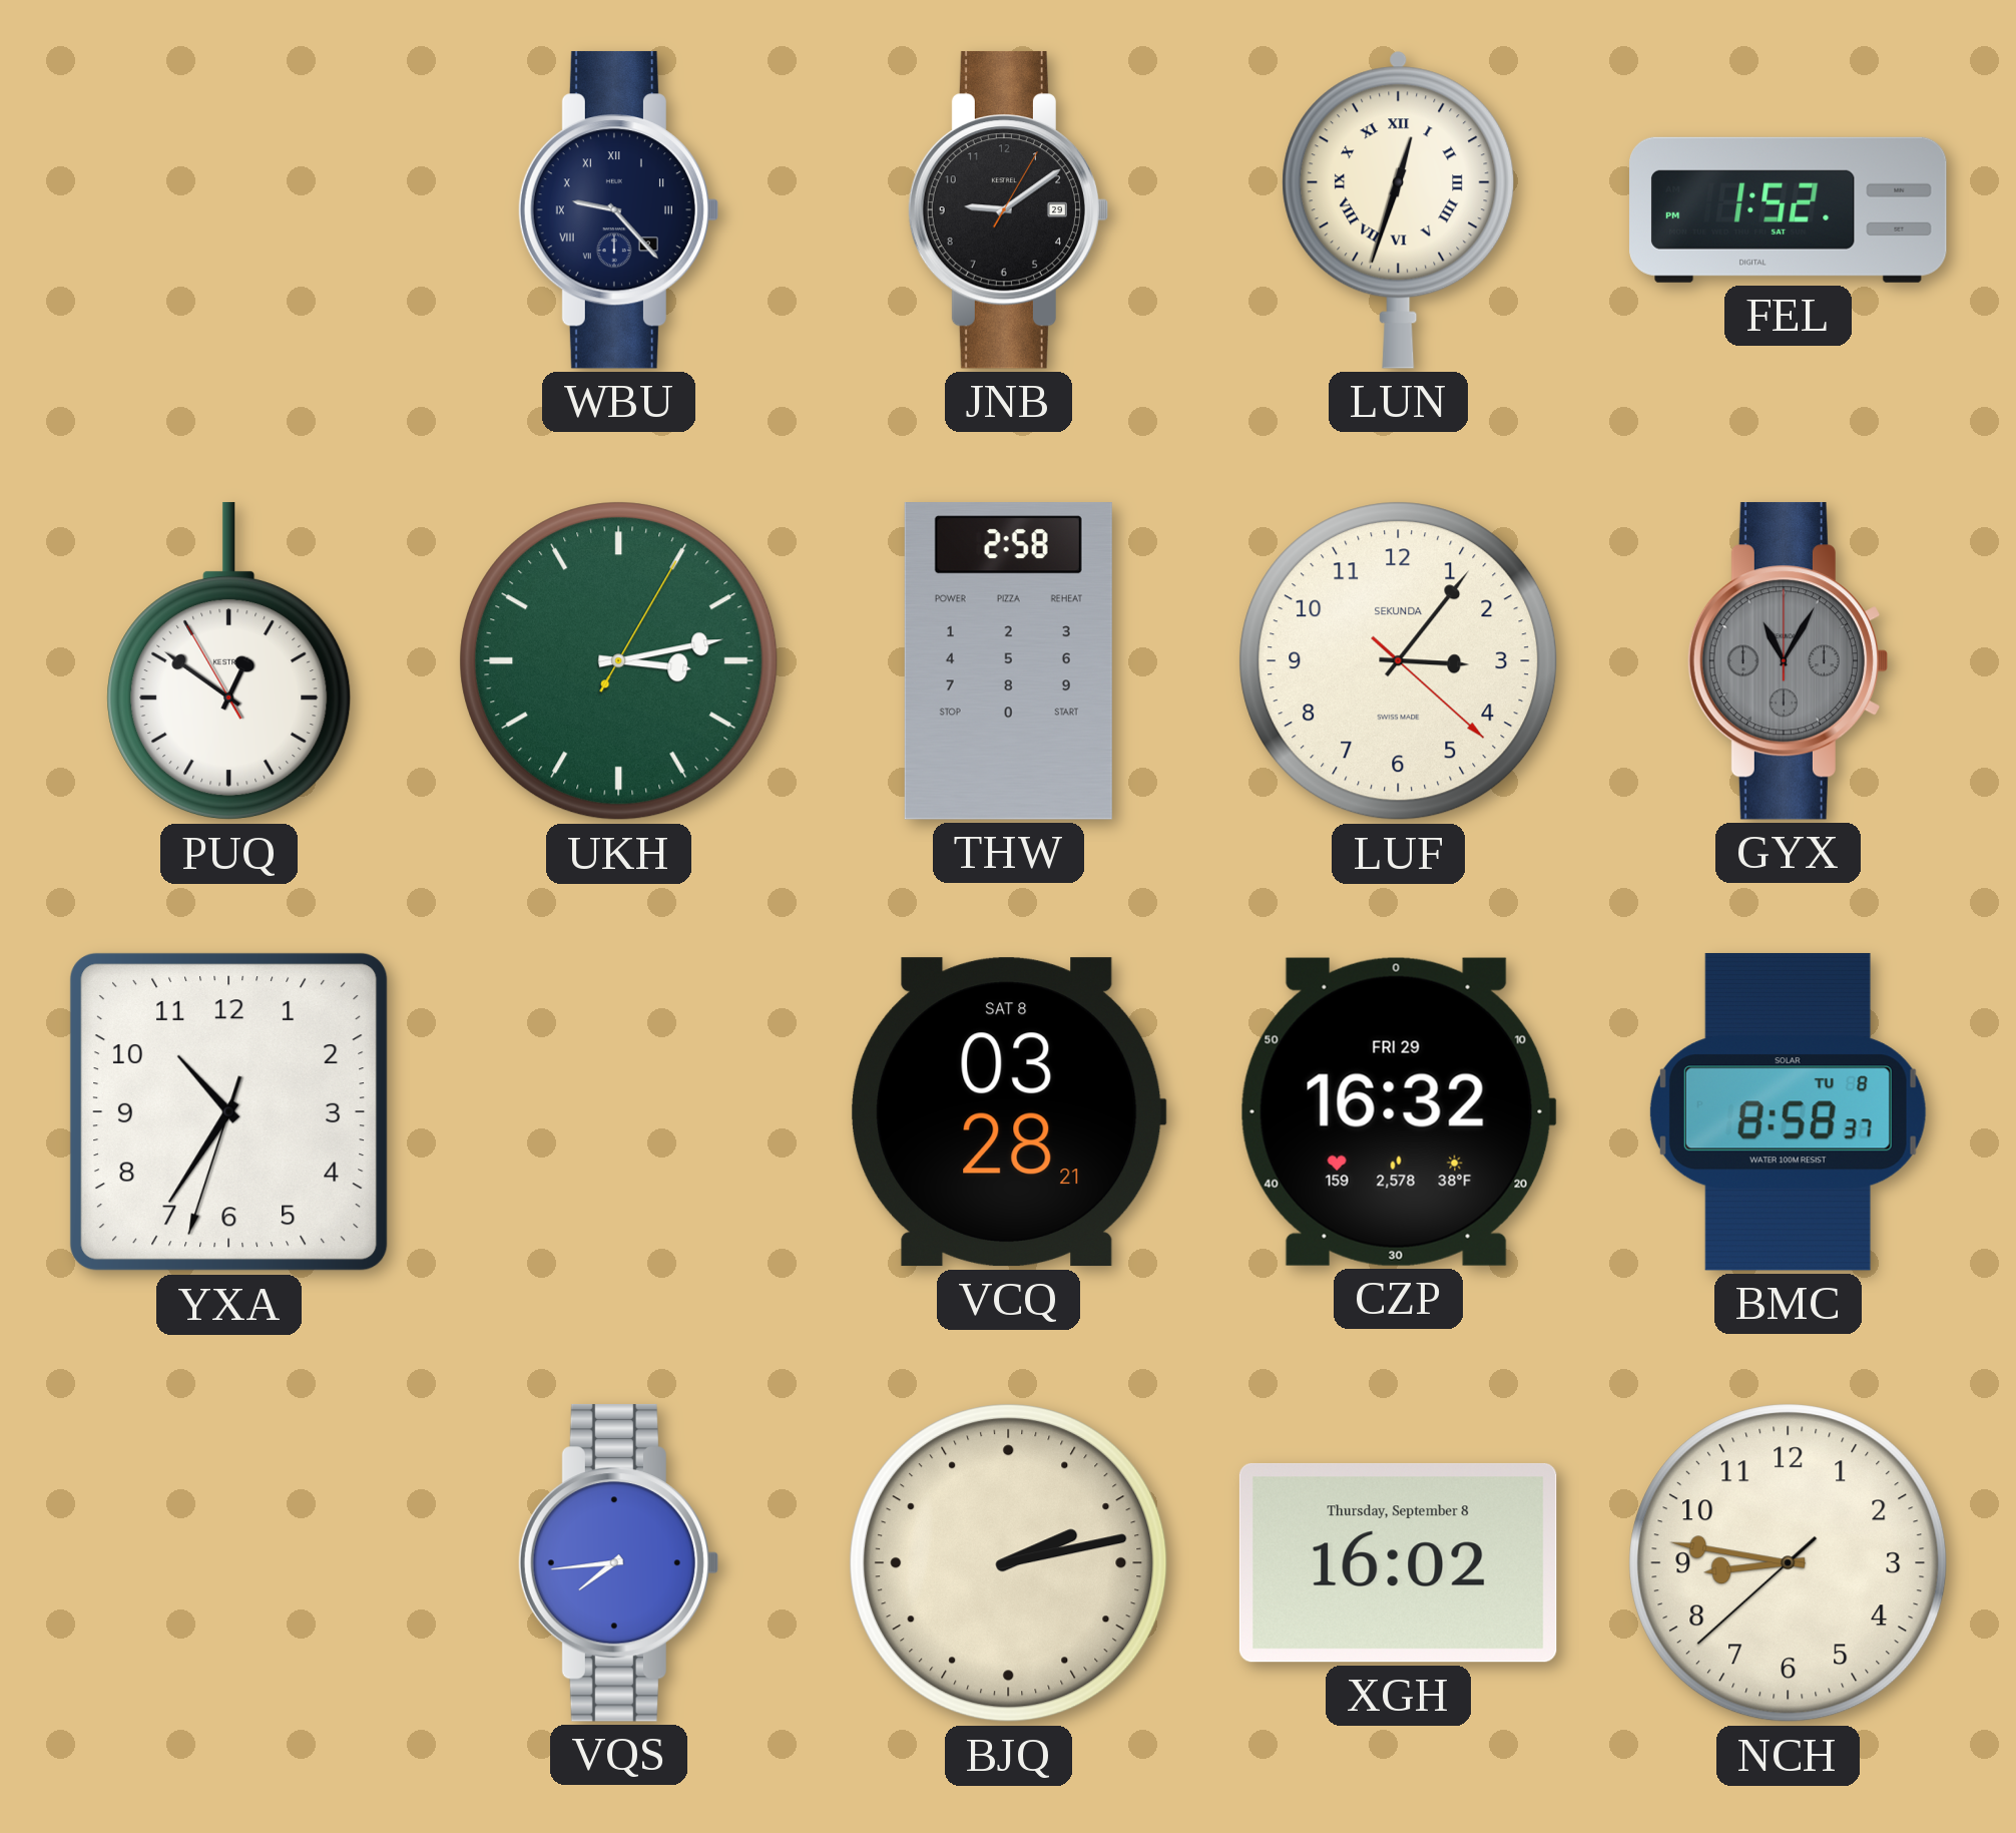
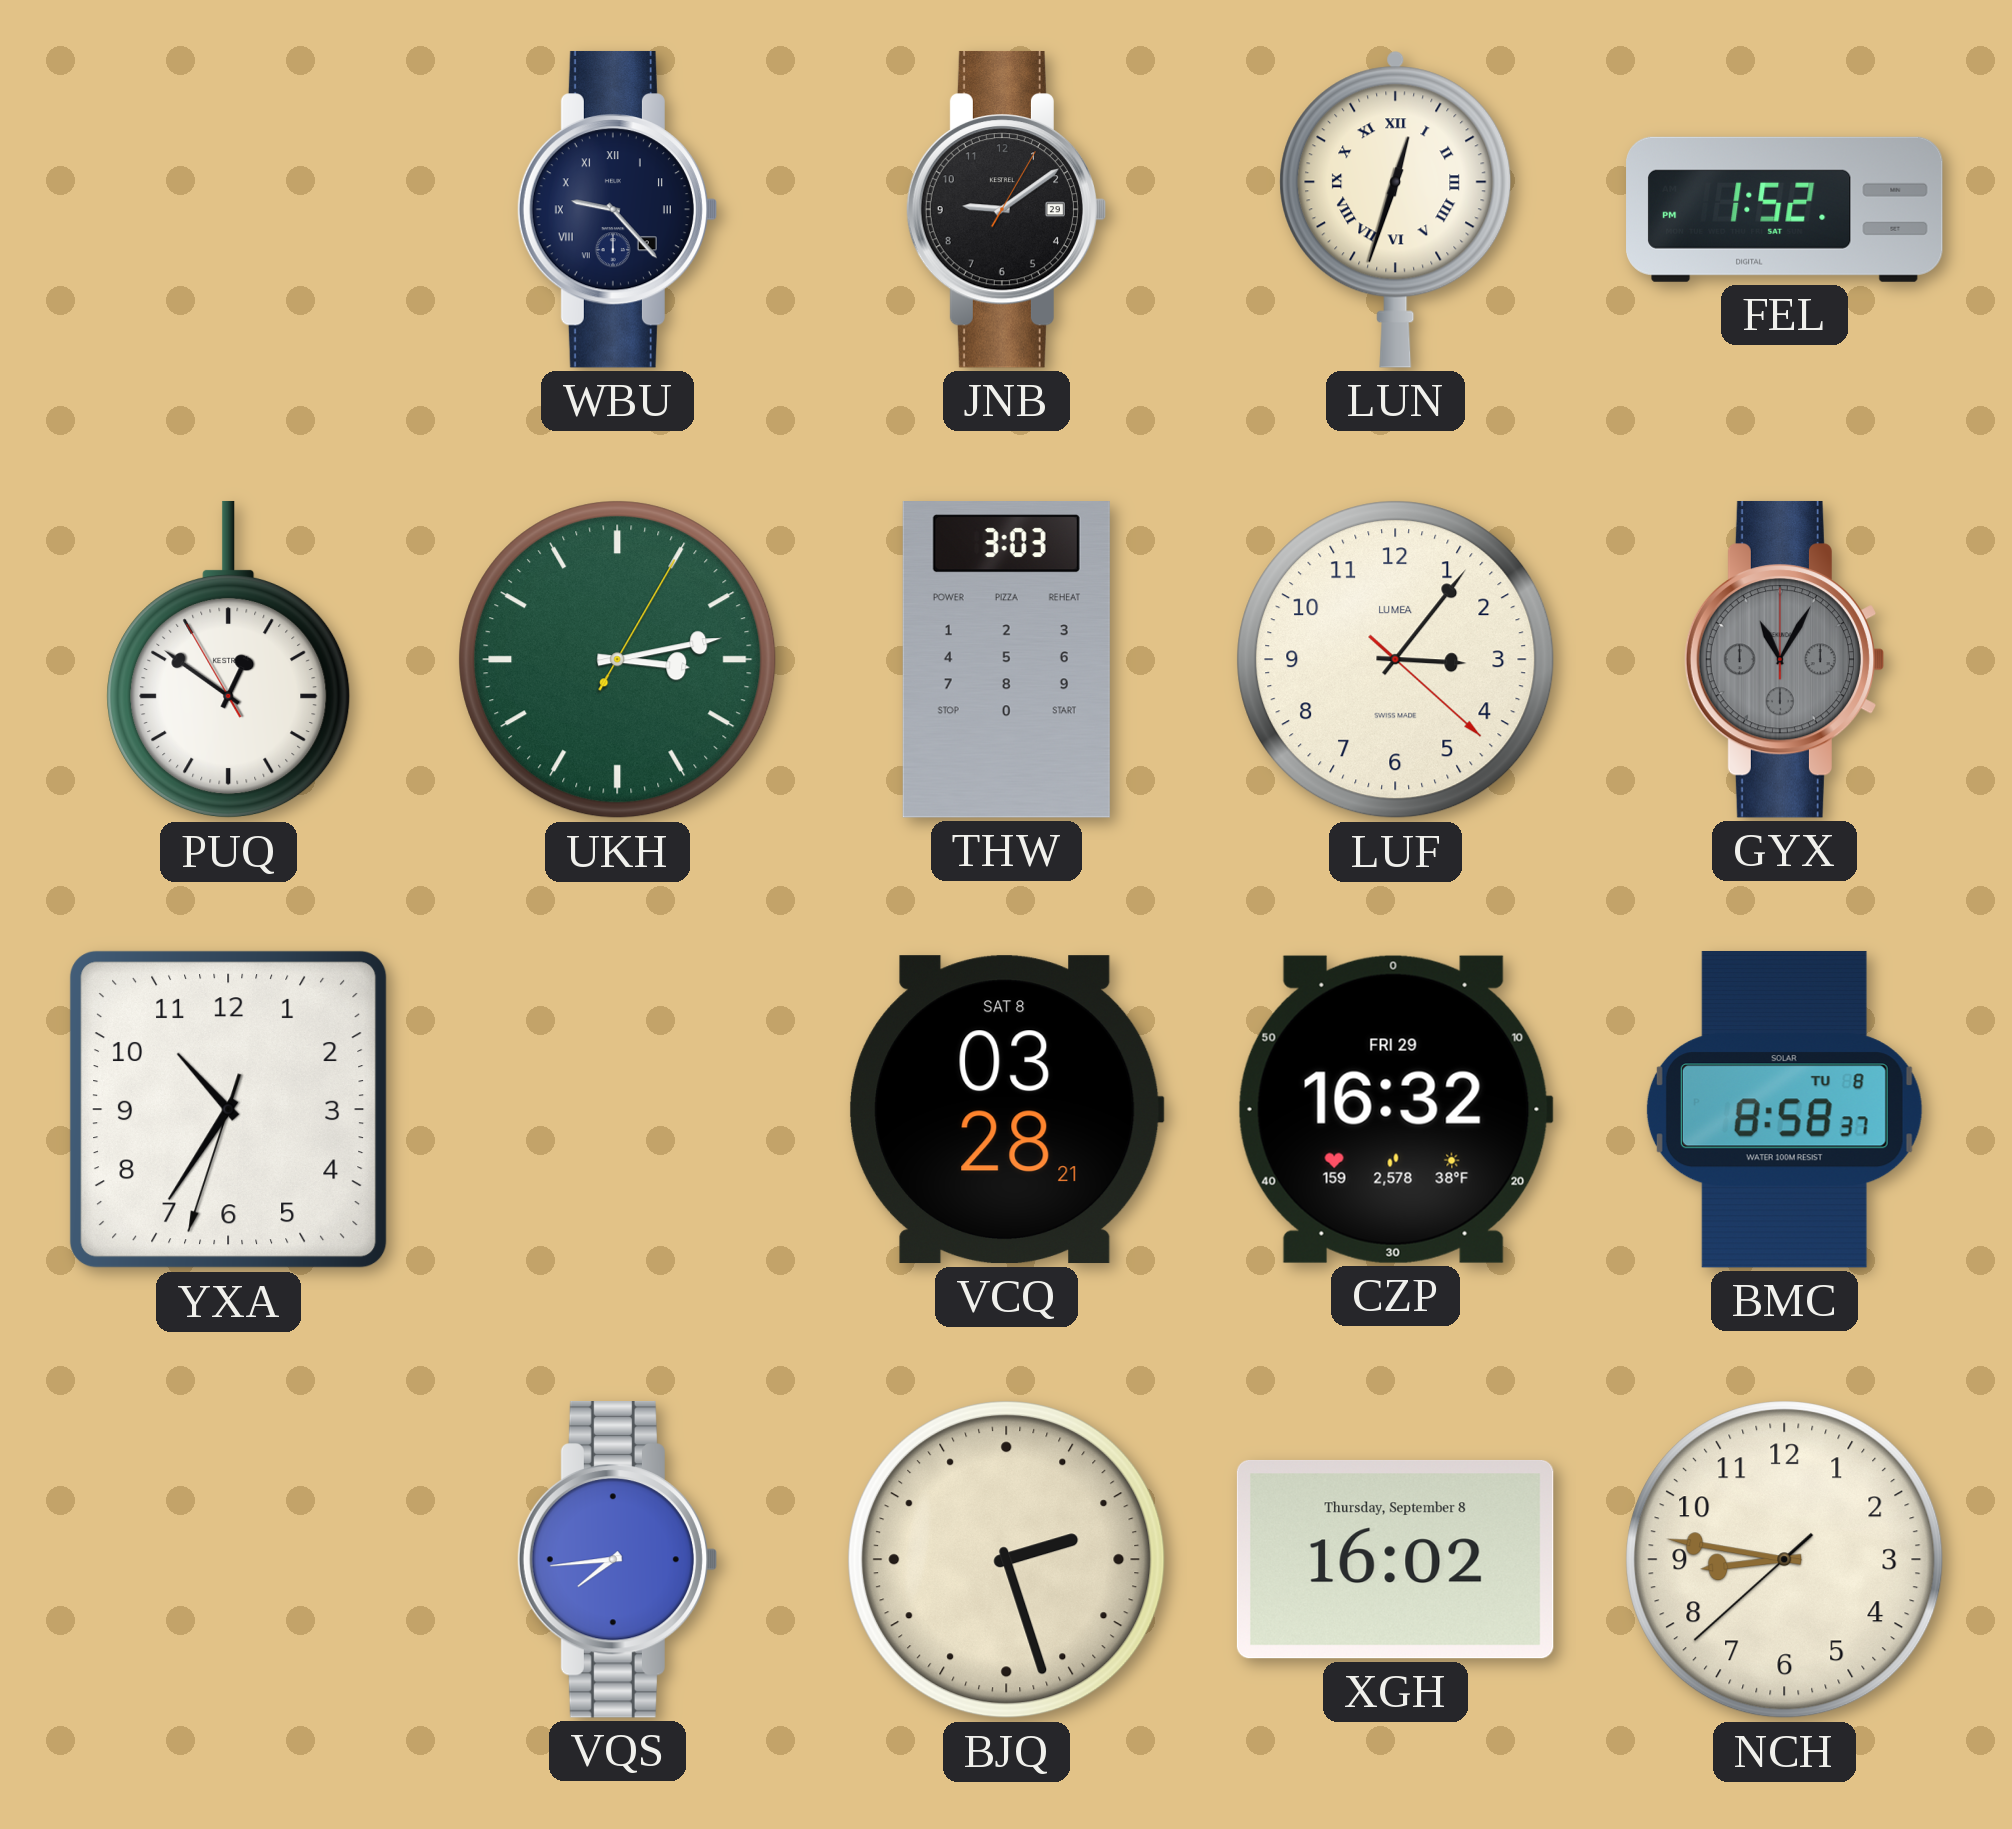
THW: 2:58 -> 3:03 (1006, 660)
LUF brand: SEKUNDA -> LUMEA (1396, 660)
BJQ: 2:13 -> 2:27 (1007, 1560)
